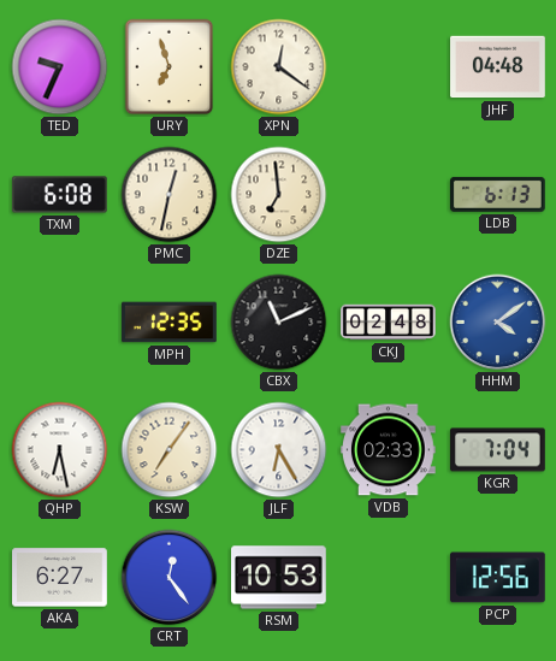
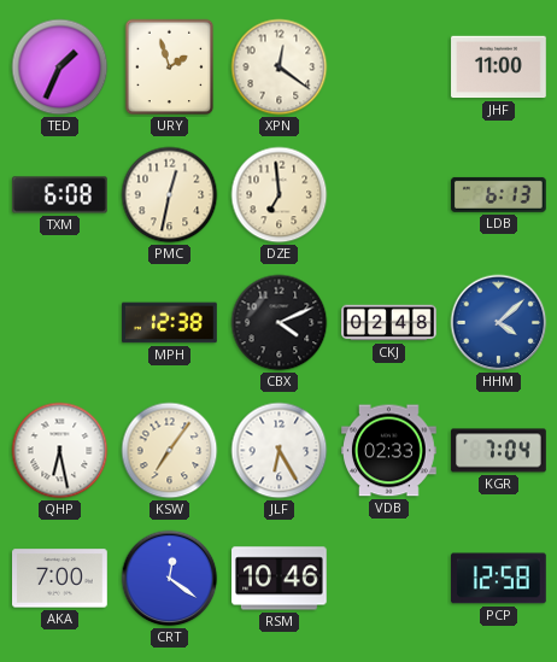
TED: 9:34 -> 1:34 (60, 68)
URY: 6:57 -> 1:57 (170, 68)
JHF: 04:48 -> 11:00 (499, 68)
MPH: 12:35 -> 12:38 (170, 323)
CBX: 11:11 -> 4:11 (280, 323)
HHM: 4:09 -> 4:08 (499, 323)
AKA: 6:27 -> 7:00 (60, 579)
CRT: 12:24 -> 12:21 (170, 579)
RSM: 10:53 -> 10:46 (280, 579)
PCP: 12:56 -> 12:58 (499, 579)
